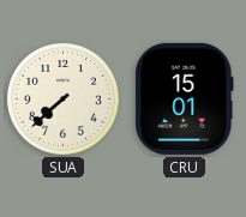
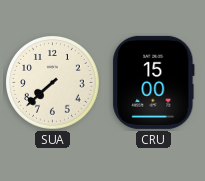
CRU: 15:01 -> 15:00 (154, 82)
